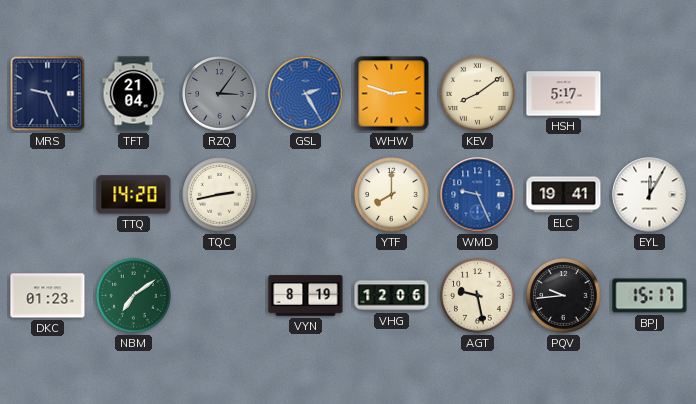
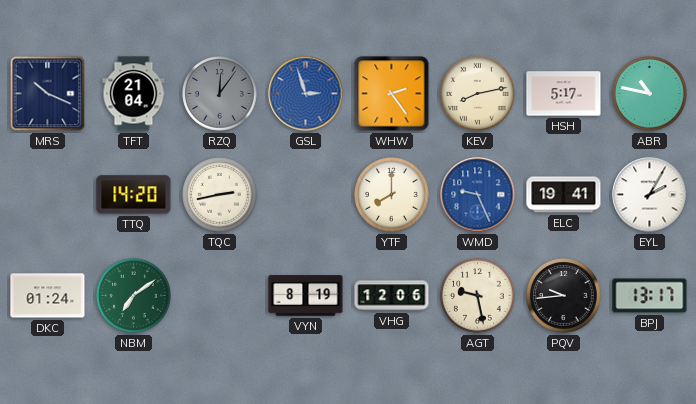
MRS: 9:26 -> 10:19 (48, 94)
RZQ: 3:06 -> 12:06 (220, 94)
GSL: 2:25 -> 2:57 (306, 94)
WHW: 2:48 -> 2:24 (392, 94)
KEV: 8:09 -> 8:13 (478, 94)
ABR: none -> 10:47 (650, 94)
EYL: 12:05 -> 2:05 (650, 195)
DKC: 01:23 -> 01:24 (48, 296)
BPJ: 15:17 -> 13:17 (650, 296)
